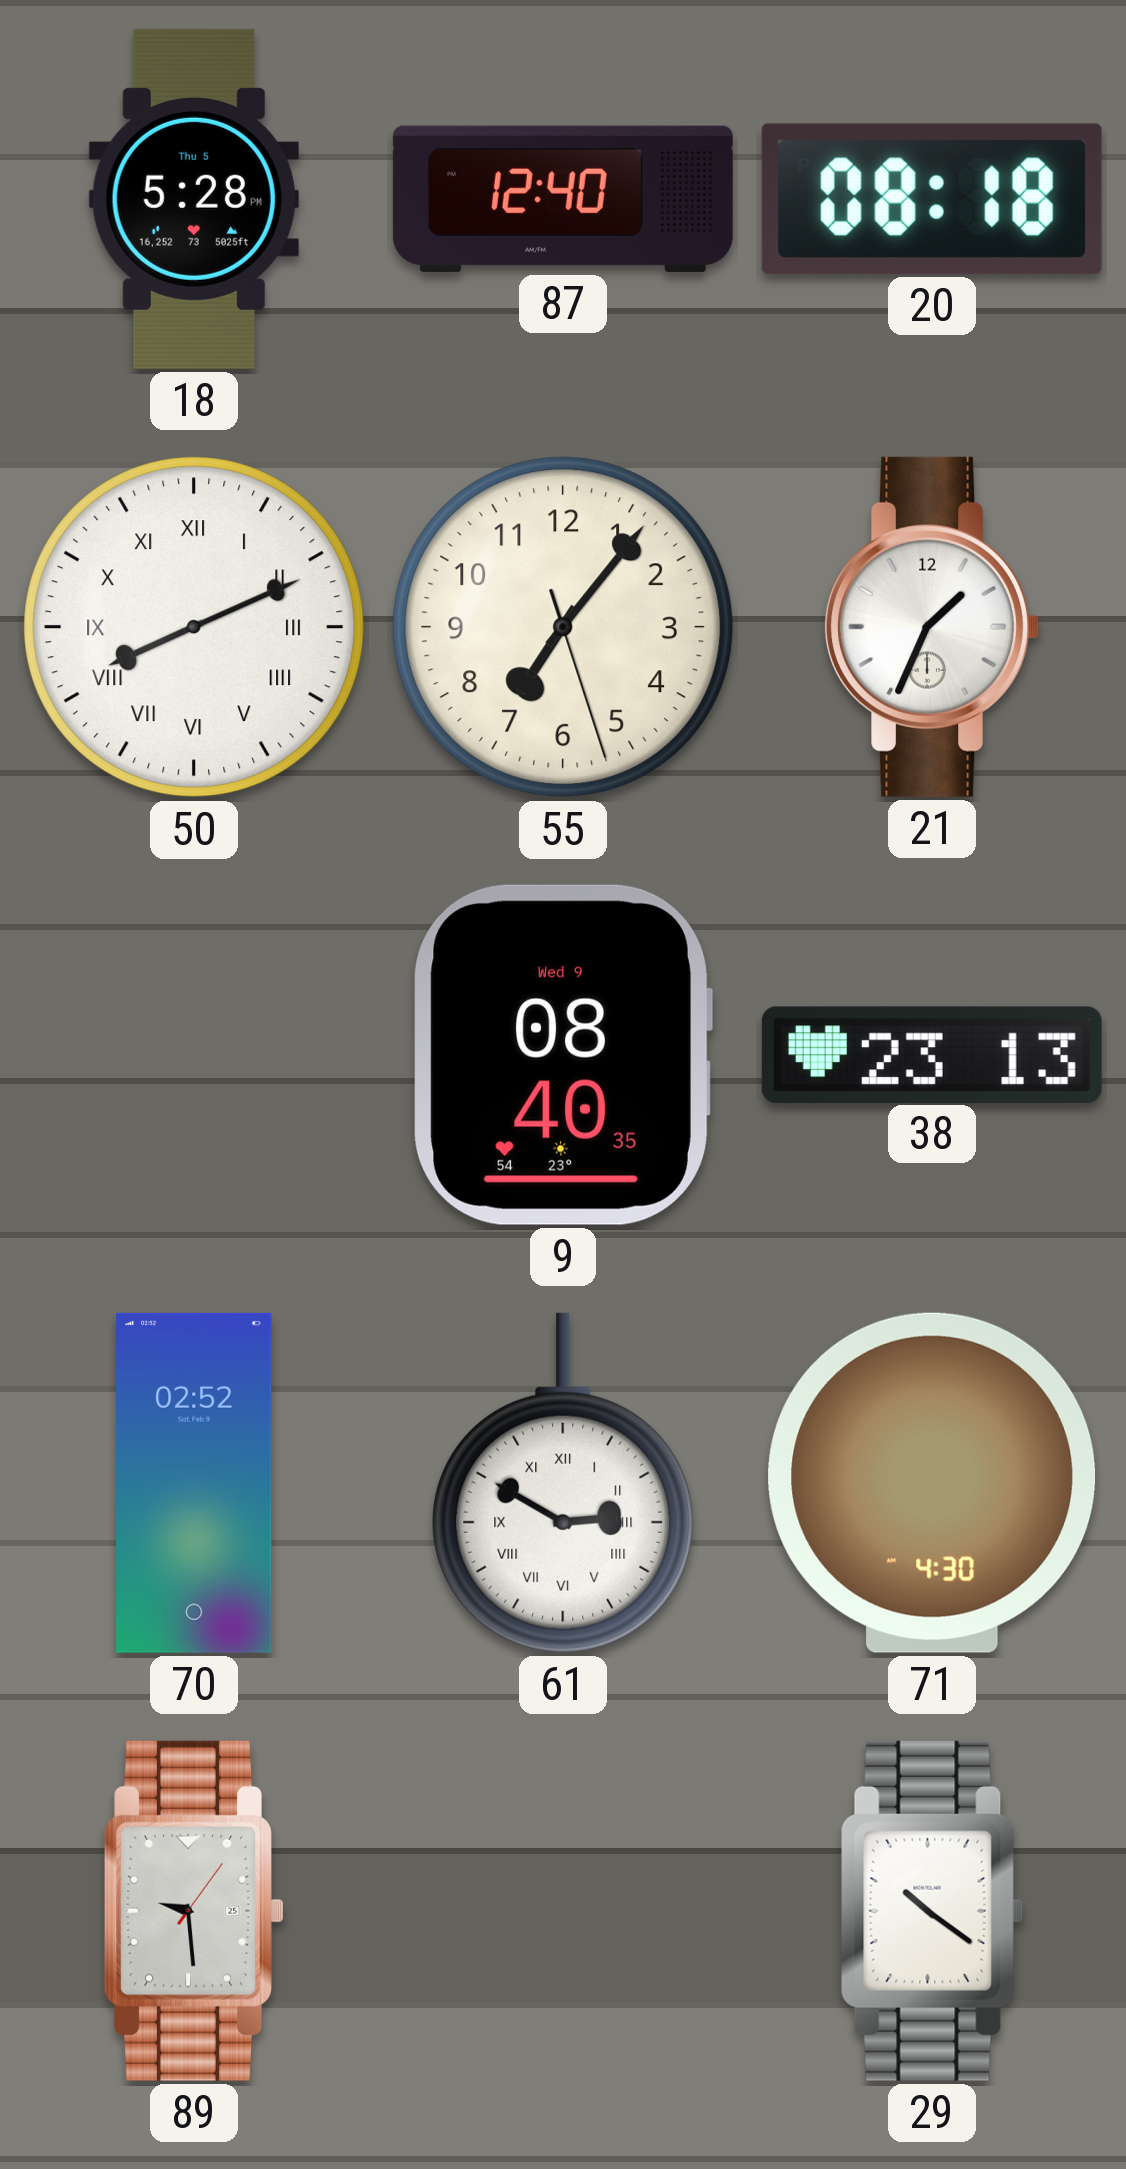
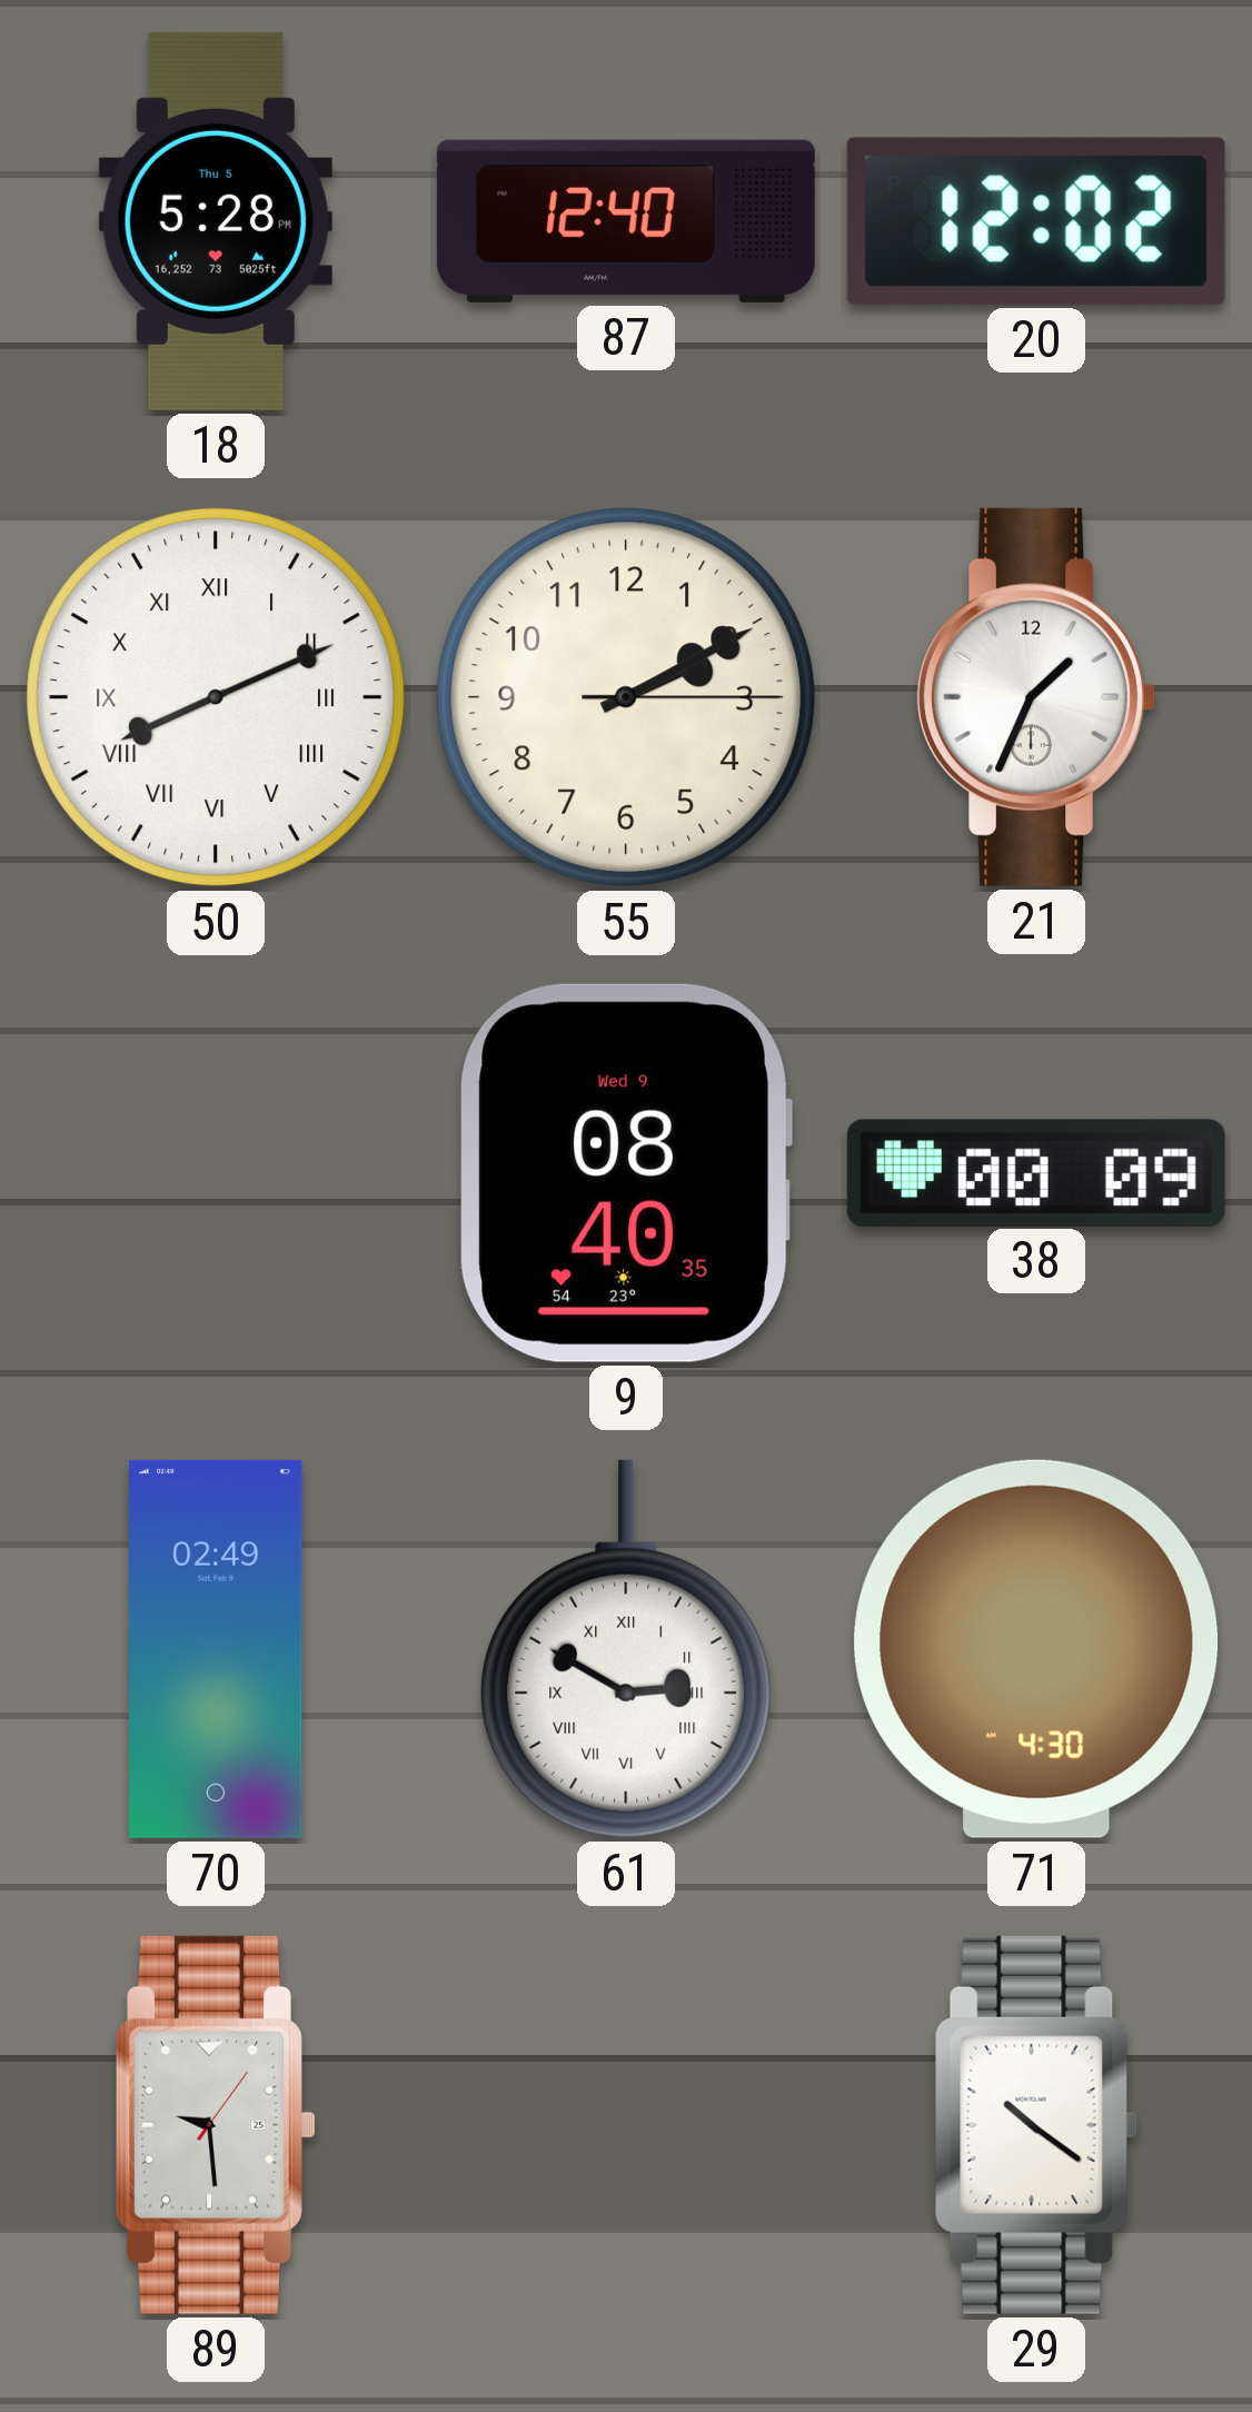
20: 08:18 -> 12:02 (1036, 221)
55: 7:06 -> 2:10 (626, 697)
38: 23:13 -> 00:09 (1036, 1172)
70: 02:52 -> 02:49 (216, 1649)
